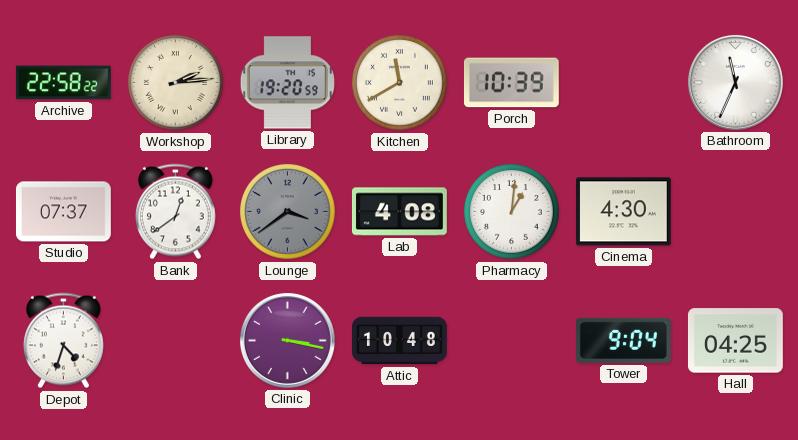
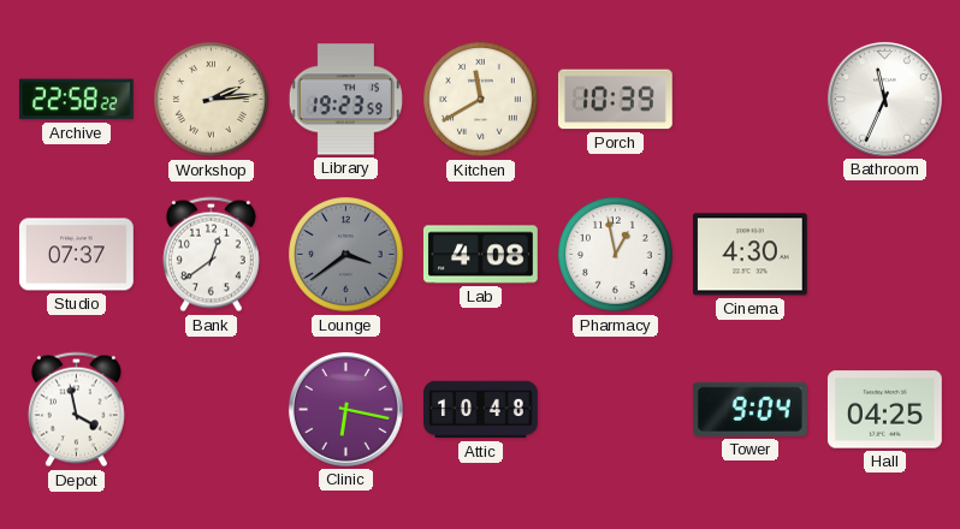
Library: 19:20 -> 19:23 (345, 100)
Pharmacy: 1:01 -> 12:58 (616, 255)
Depot: 4:33 -> 3:58 (76, 410)
Clinic: 3:17 -> 6:17 (345, 409)
